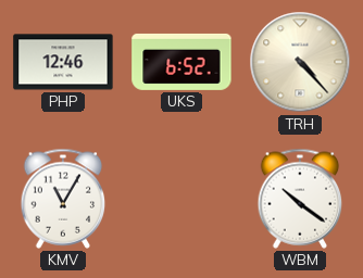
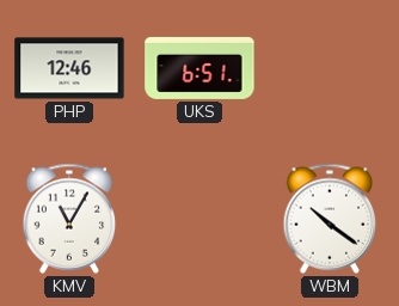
UKS: 6:52 -> 6:51 (199, 68)
TRH: 4:23 -> none (300, 62)
